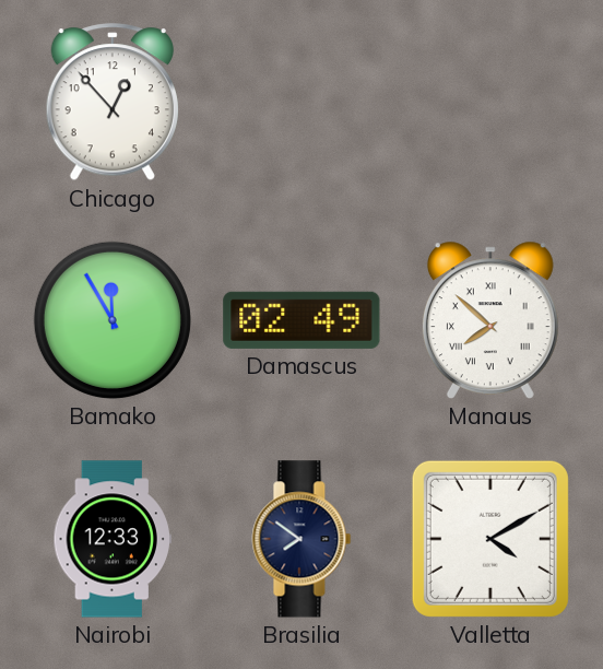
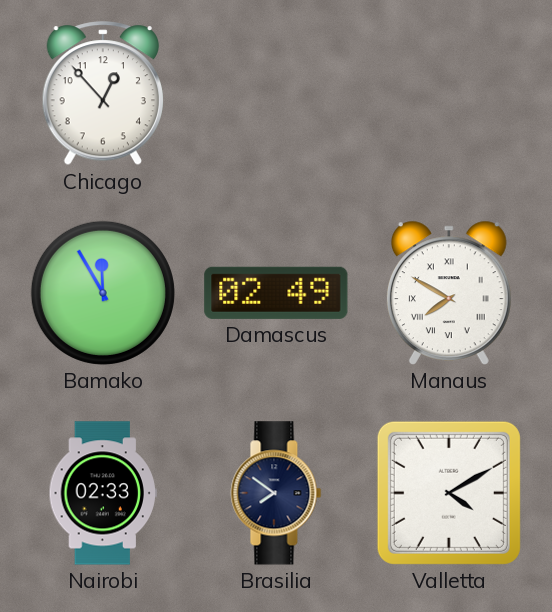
Manaus: 7:52 -> 7:50 (449, 293)
Nairobi: 12:33 -> 02:33 (102, 493)
